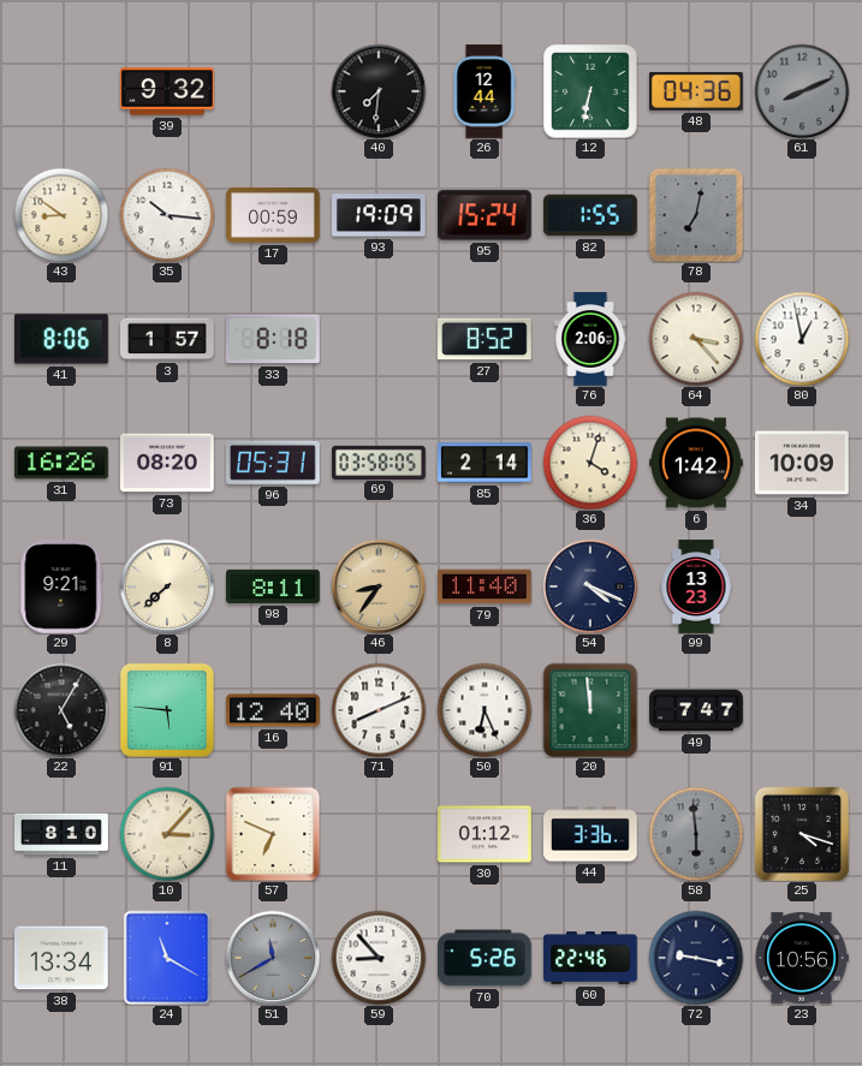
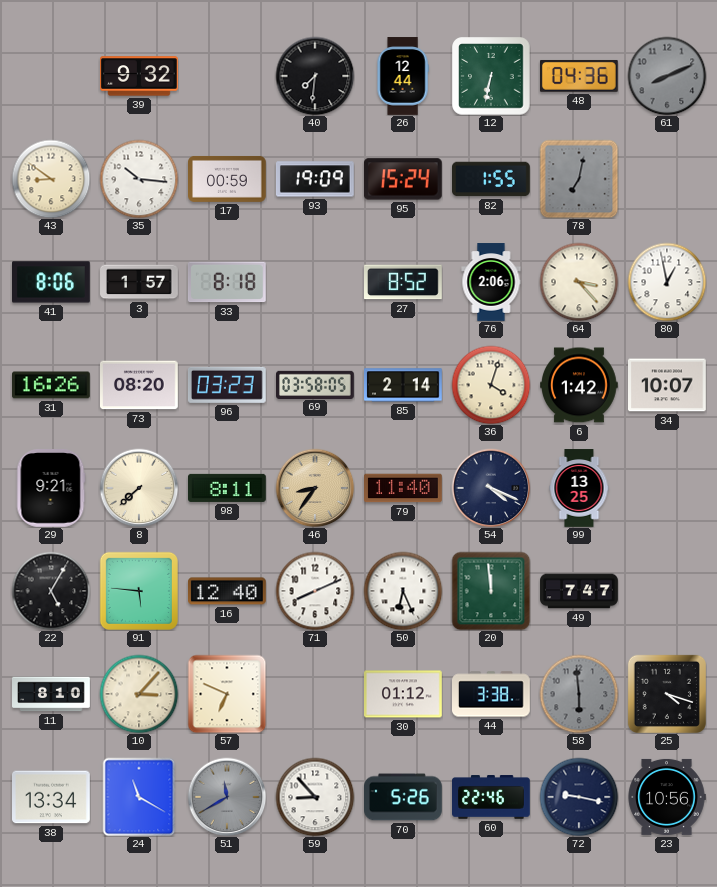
96: 05:31 -> 03:23 (227, 385)
34: 10:09 -> 10:07 (668, 385)
99: 13:23 -> 13:25 (579, 488)
44: 3:36 -> 3:38 (492, 694)
